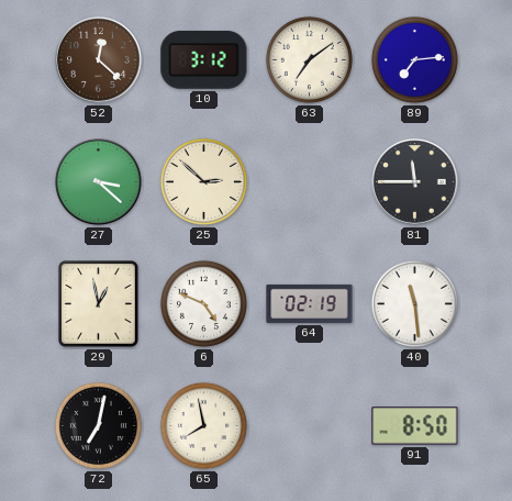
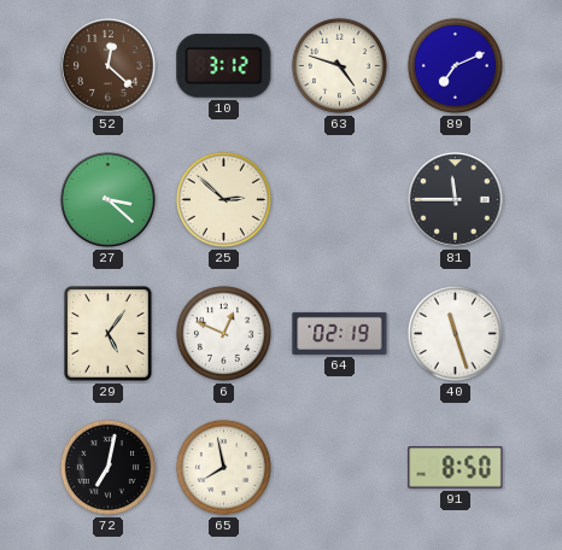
63: 7:09 -> 4:48 (339, 65)
89: 7:14 -> 7:11 (455, 65)
29: 12:58 -> 5:06 (109, 334)
6: 4:49 -> 12:49 (223, 333)
40: 11:29 -> 11:27 (455, 333)
